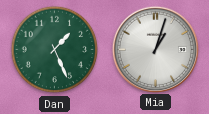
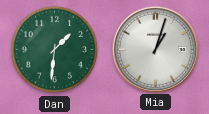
Dan: 1:26 -> 1:31 (55, 50)
